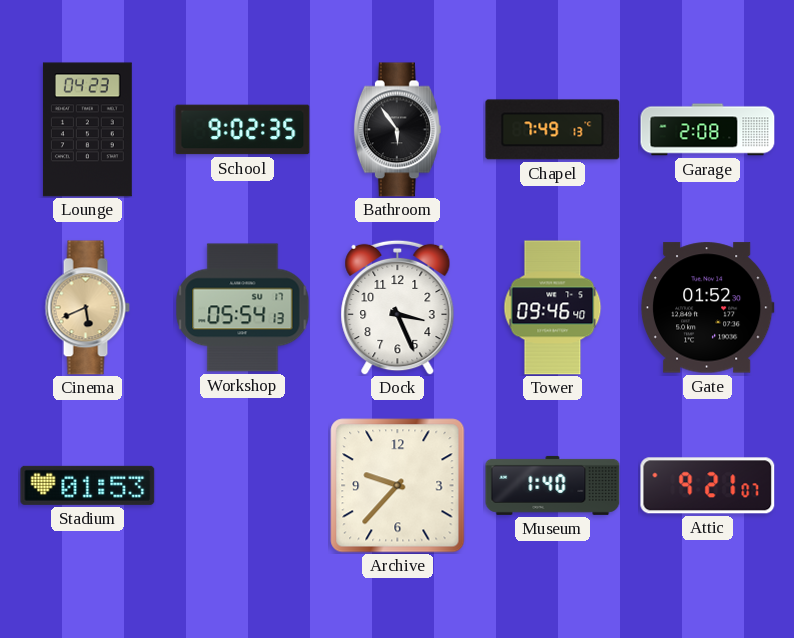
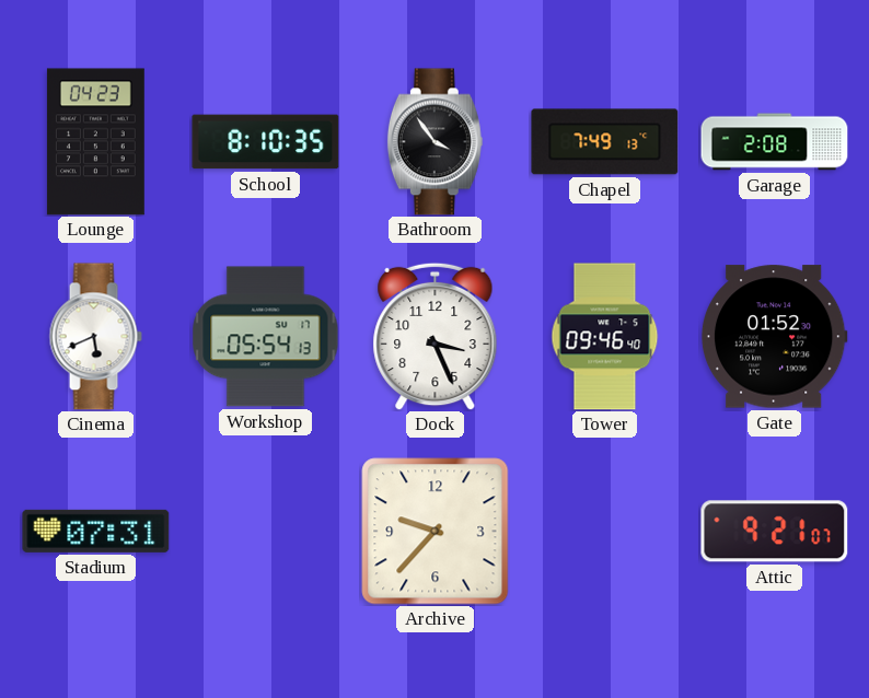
School: 9:02 -> 8:10 (266, 142)
Bathroom: 5:54 -> 3:54 (434, 142)
Cinema dial: champagne -> white (95, 337)
Stadium: 01:53 -> 07:31 (96, 531)
Museum: 1:40 -> none (553, 485)
